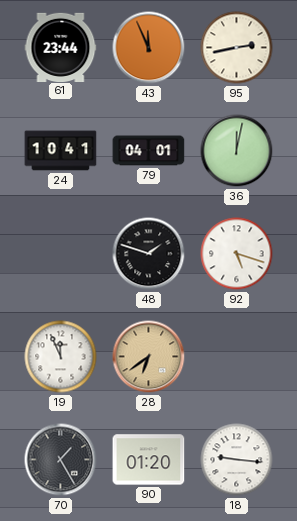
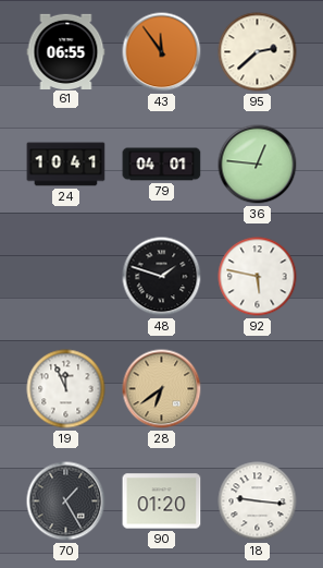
61: 23:44 -> 06:55 (66, 51)
43: 11:56 -> 11:54 (162, 52)
95: 2:43 -> 2:38 (258, 52)
36: 12:02 -> 12:46 (258, 165)
92: 5:18 -> 5:47 (258, 277)
